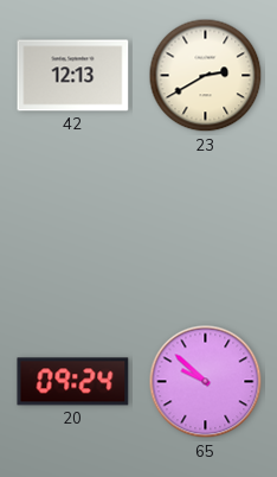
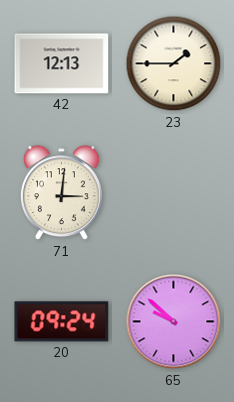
23: 2:40 -> 1:45 (174, 64)
71: none -> 3:01 (61, 193)
